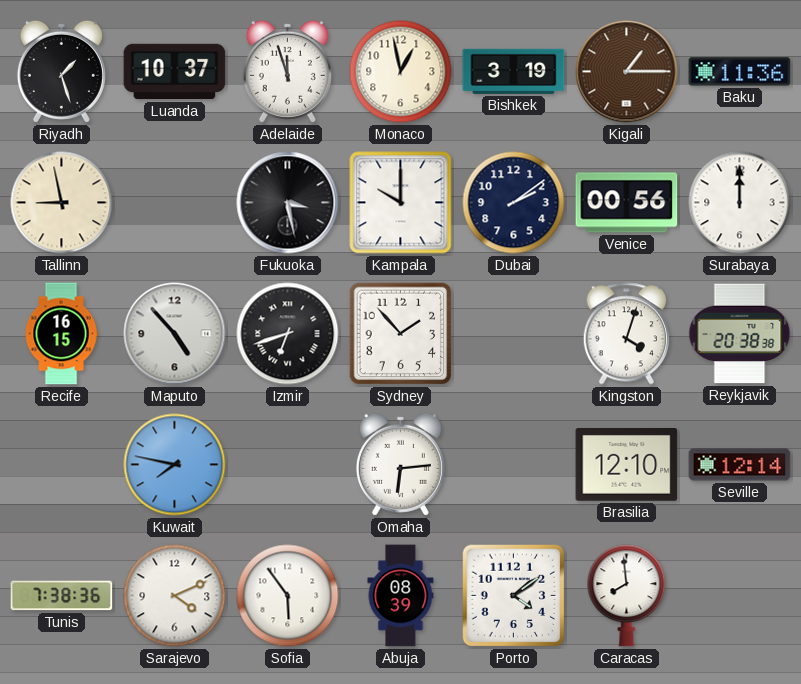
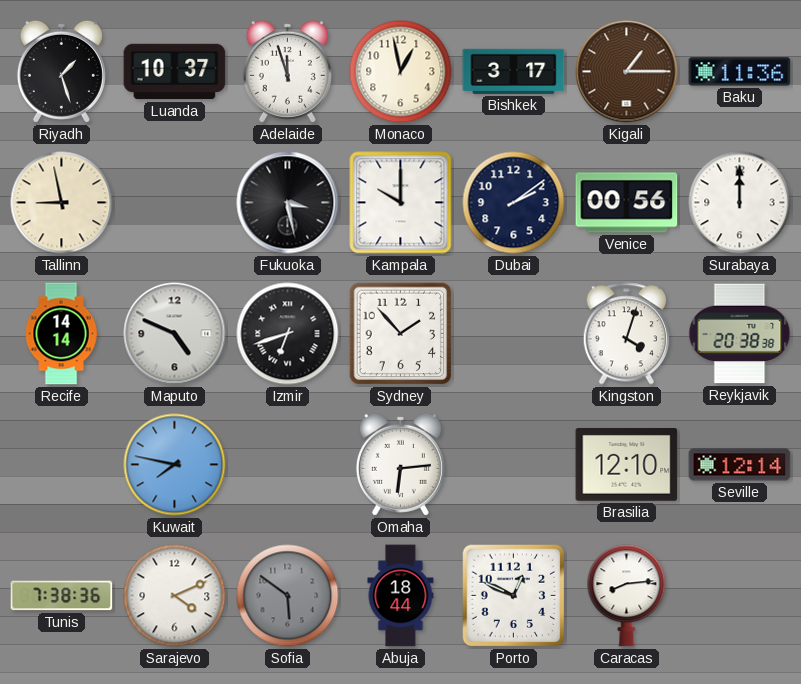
Bishkek: 3:19 -> 3:17 (514, 71)
Recife: 16:15 -> 14:14 (61, 334)
Maputo: 4:53 -> 4:49 (175, 334)
Sofia: 5:54 -> 5:51 (288, 596)
Sofia dial: white -> grey (288, 596)
Abuja: 08:39 -> 18:44 (401, 596)
Porto: 4:09 -> 12:49 (514, 596)
Caracas: 7:59 -> 8:14 (627, 596)
